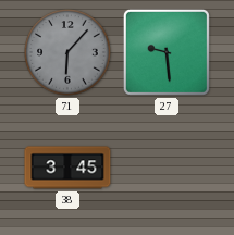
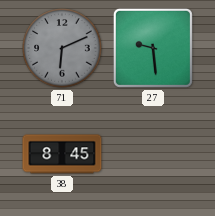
71: 6:07 -> 6:11 (62, 48)
38: 3:45 -> 8:45 (62, 154)
